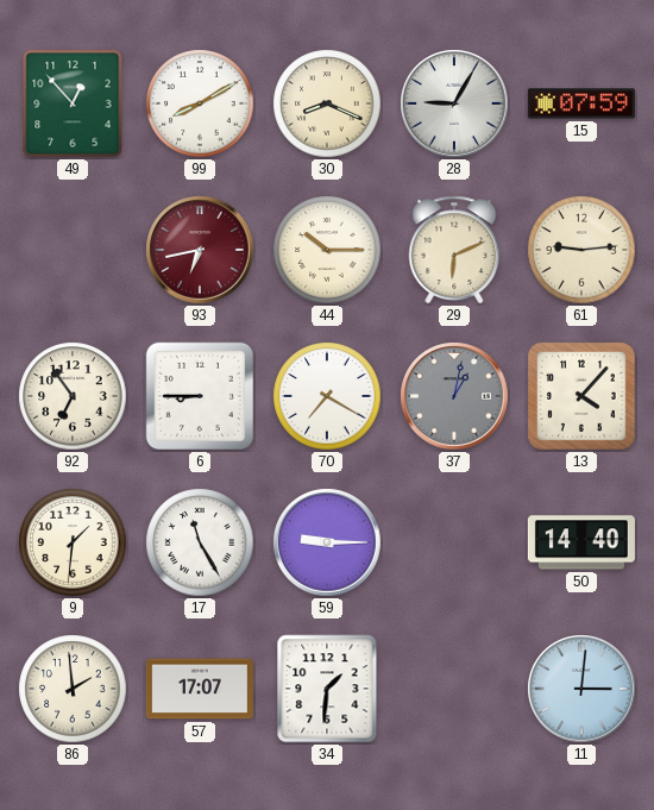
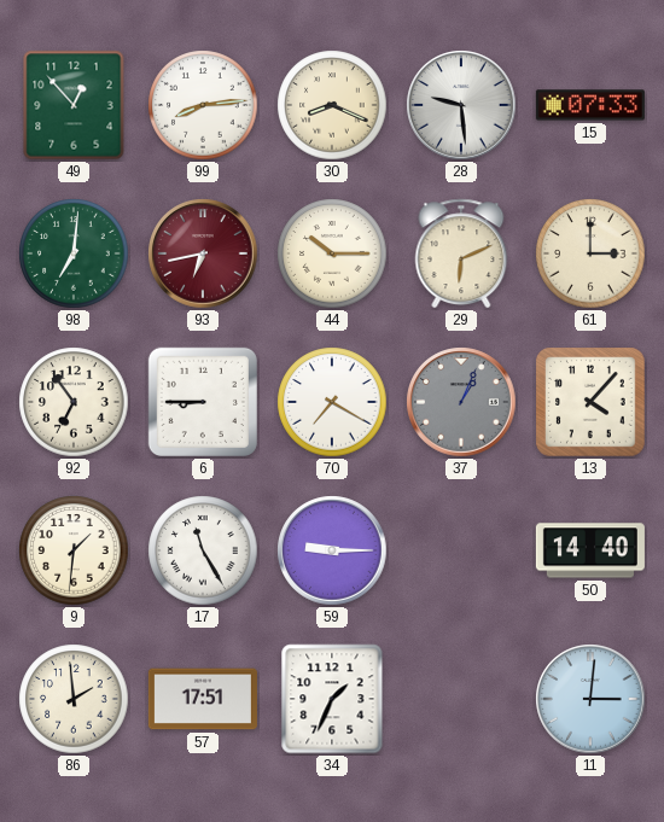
99: 8:10 -> 8:14 (203, 105)
28: 9:05 -> 9:29 (461, 105)
15: 07:59 -> 07:33 (590, 105)
98: none -> 7:01 (74, 253)
61: 9:14 -> 3:00 (590, 253)
37: 1:02 -> 1:04 (461, 402)
57: 17:07 -> 17:51 (203, 699)
34: 1:31 -> 1:34 (332, 699)
